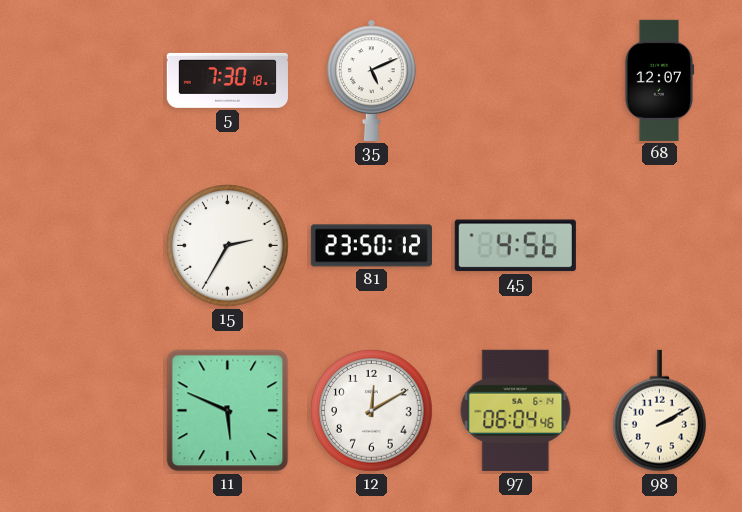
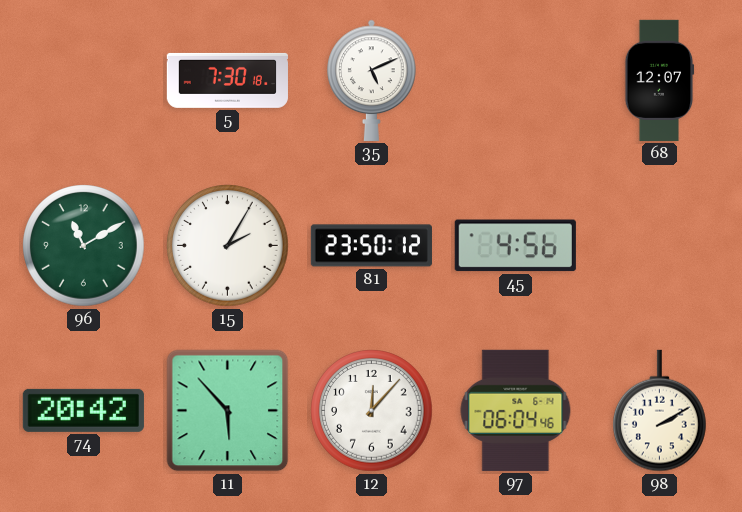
96: none -> 11:10 (84, 246)
15: 2:35 -> 2:05 (228, 246)
74: none -> 20:42 (83, 410)
11: 5:49 -> 5:53 (228, 411)
12: 12:10 -> 12:07 (372, 411)
